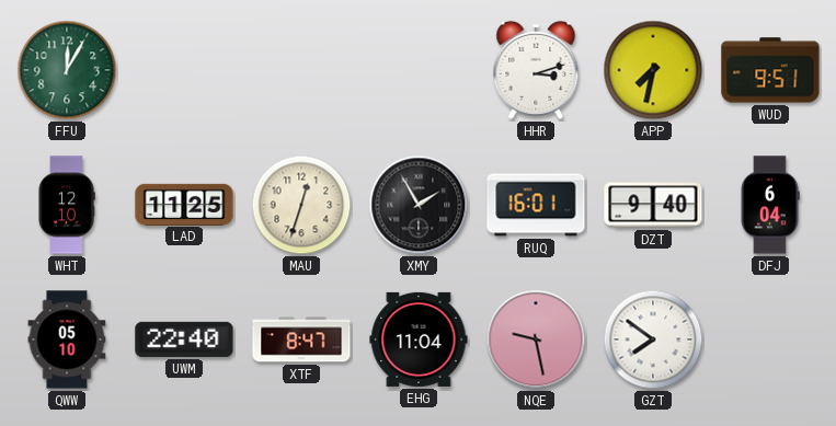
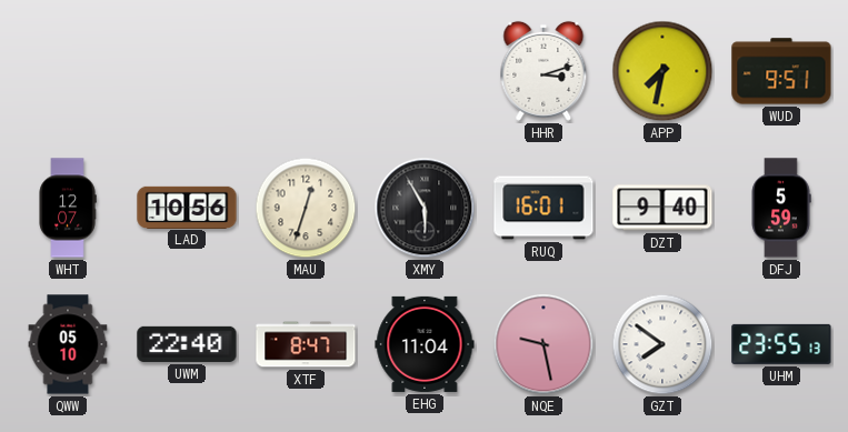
FFU: 12:05 -> none (67, 70)
WHT: 12:10 -> 12:07 (68, 208)
LAD: 11:25 -> 10:56 (187, 207)
XMY: 1:55 -> 5:55 (425, 208)
DFJ: 6:04 -> 5:59 (781, 208)
UHM: none -> 23:55 (781, 344)
